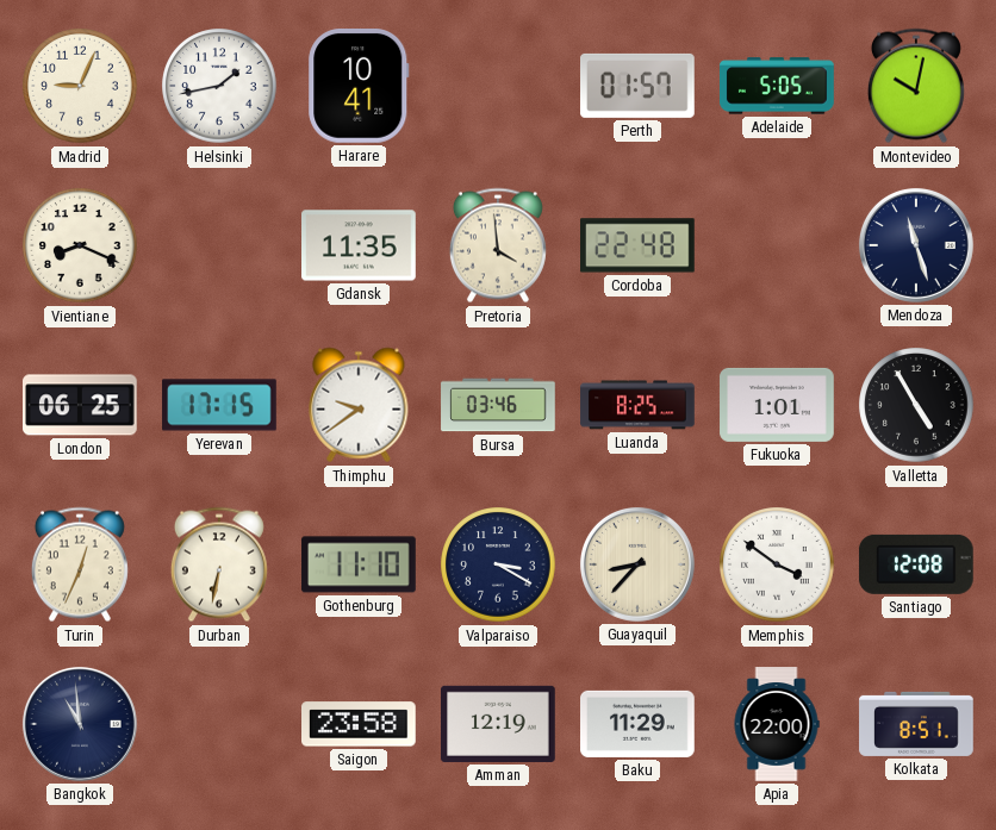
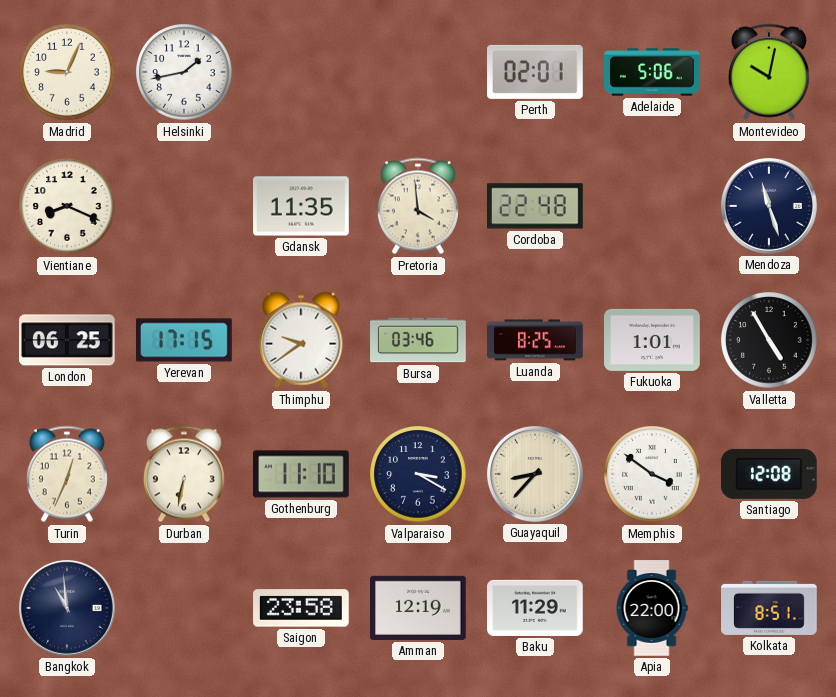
Harare: 10:41 -> none (359, 87)
Perth: 01:57 -> 02:01 (536, 72)
Adelaide: 5:05 -> 5:06 (652, 72)
